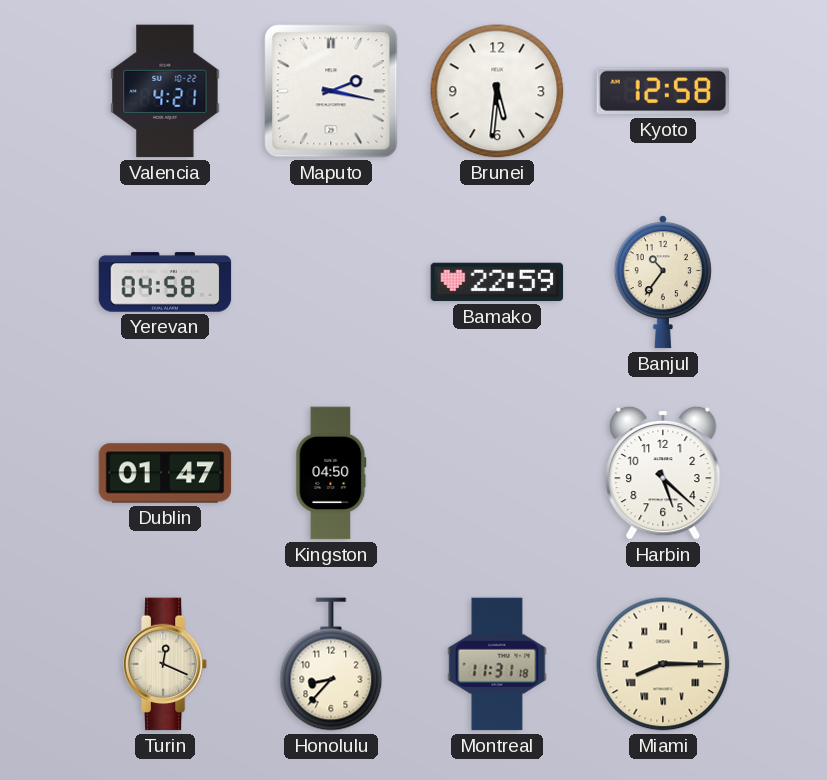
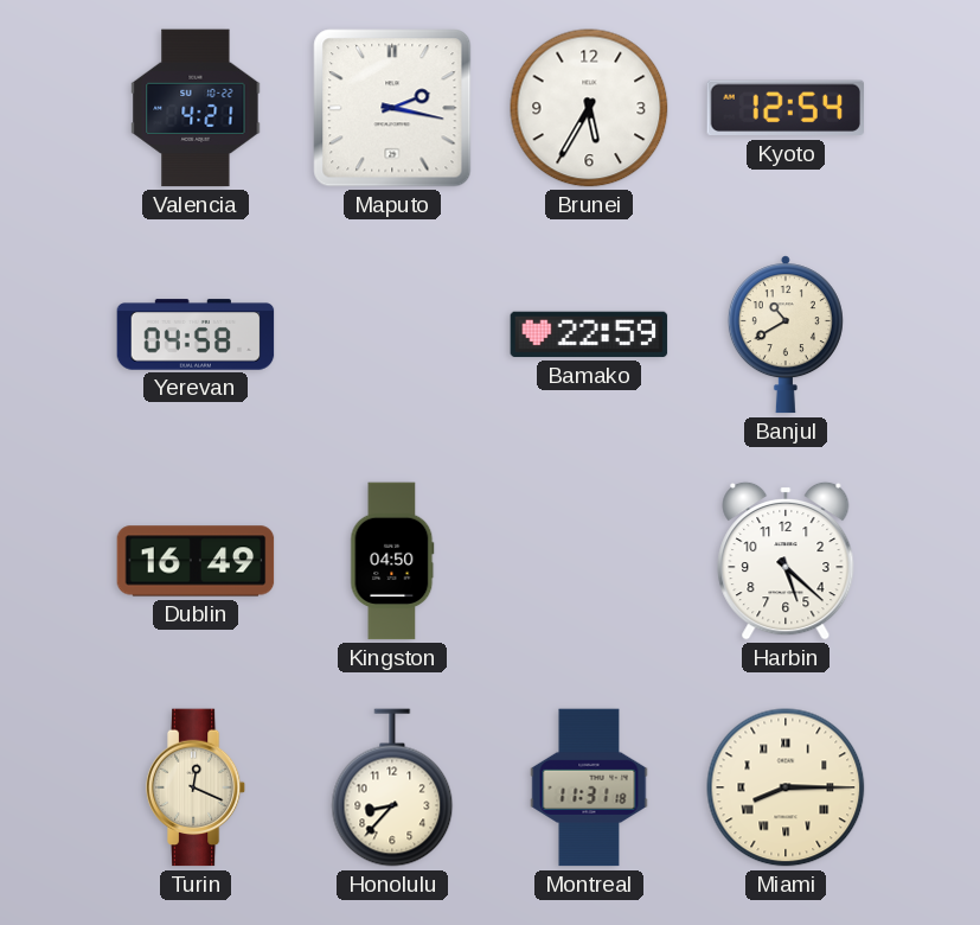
Brunei: 5:31 -> 5:35 (589, 108)
Kyoto: 12:58 -> 12:54 (786, 108)
Banjul: 10:36 -> 10:40 (786, 334)
Dublin: 01:47 -> 16:49 (196, 561)
